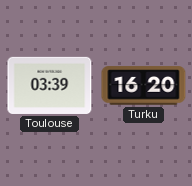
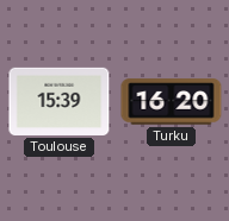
Toulouse: 03:39 -> 15:39 (60, 101)
